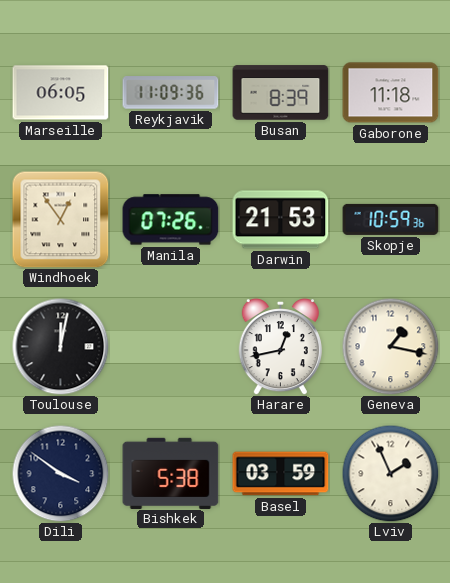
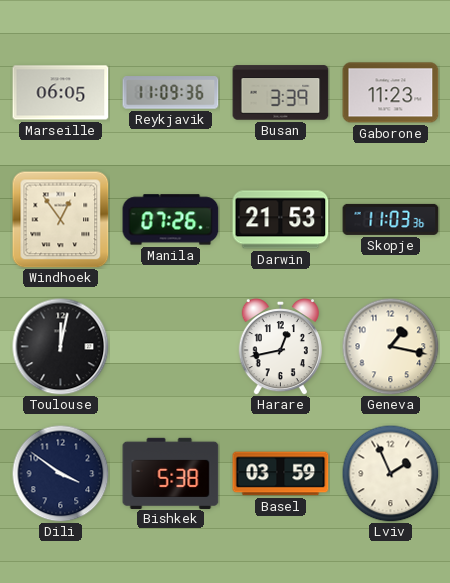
Busan: 8:39 -> 3:39 (281, 93)
Gaborone: 11:18 -> 11:23 (391, 93)
Skopje: 10:59 -> 11:03 (391, 219)
